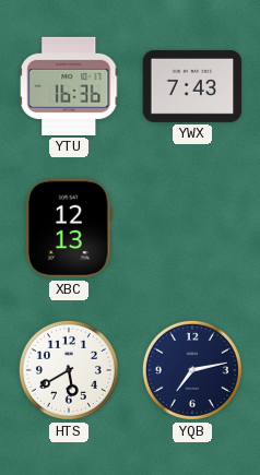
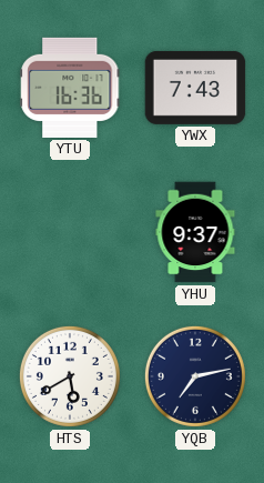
XBC: 12:13 -> none (70, 228)
YHU: none -> 9:37 (195, 232)
